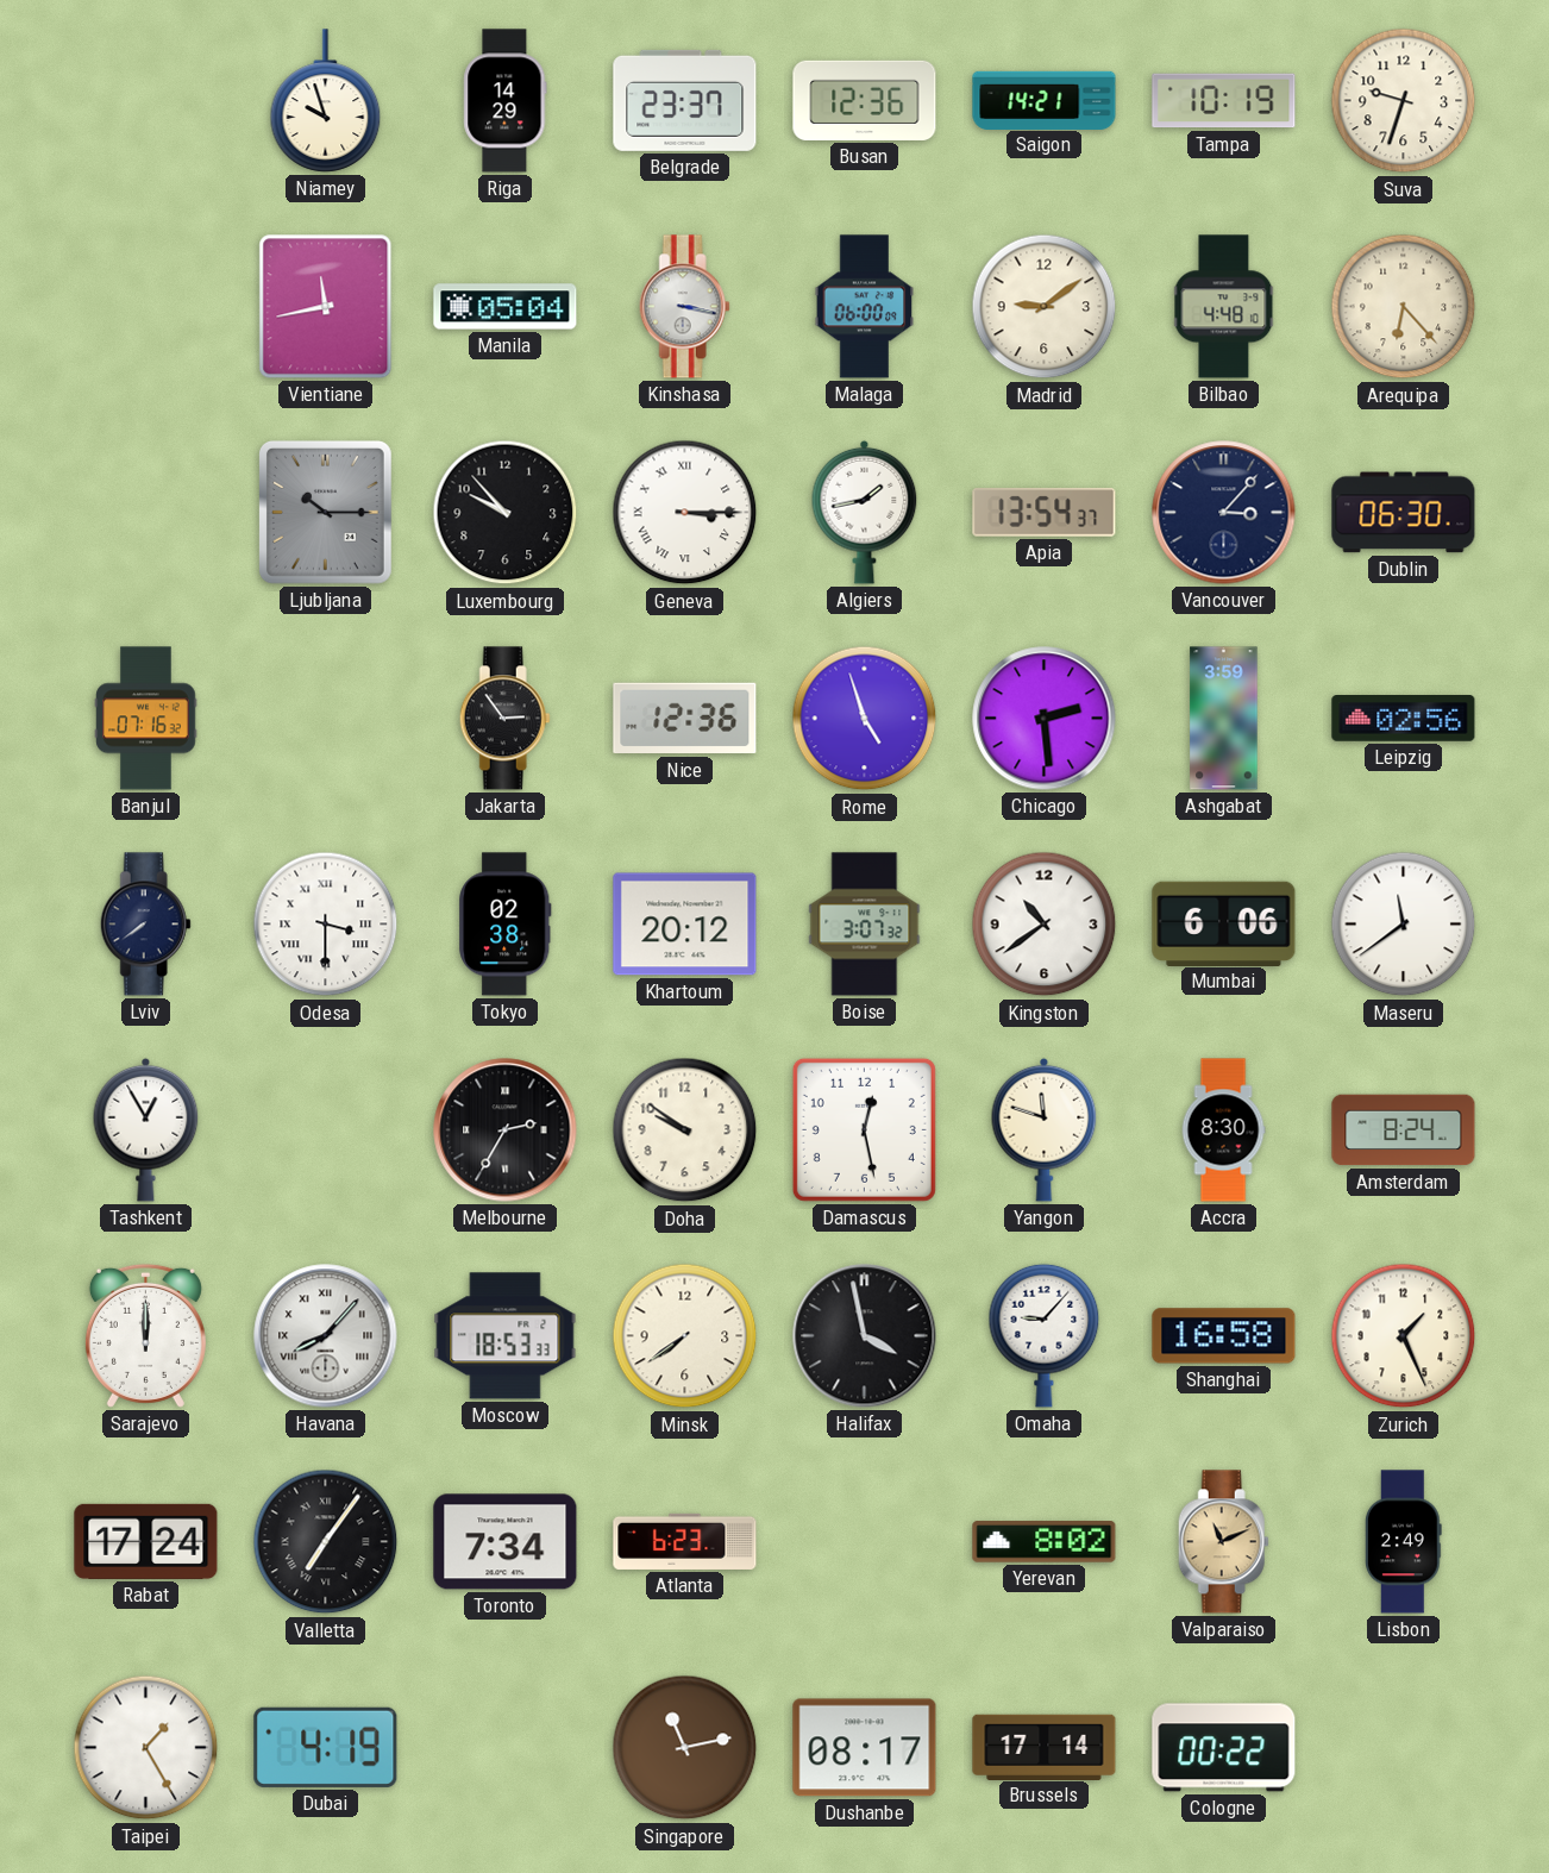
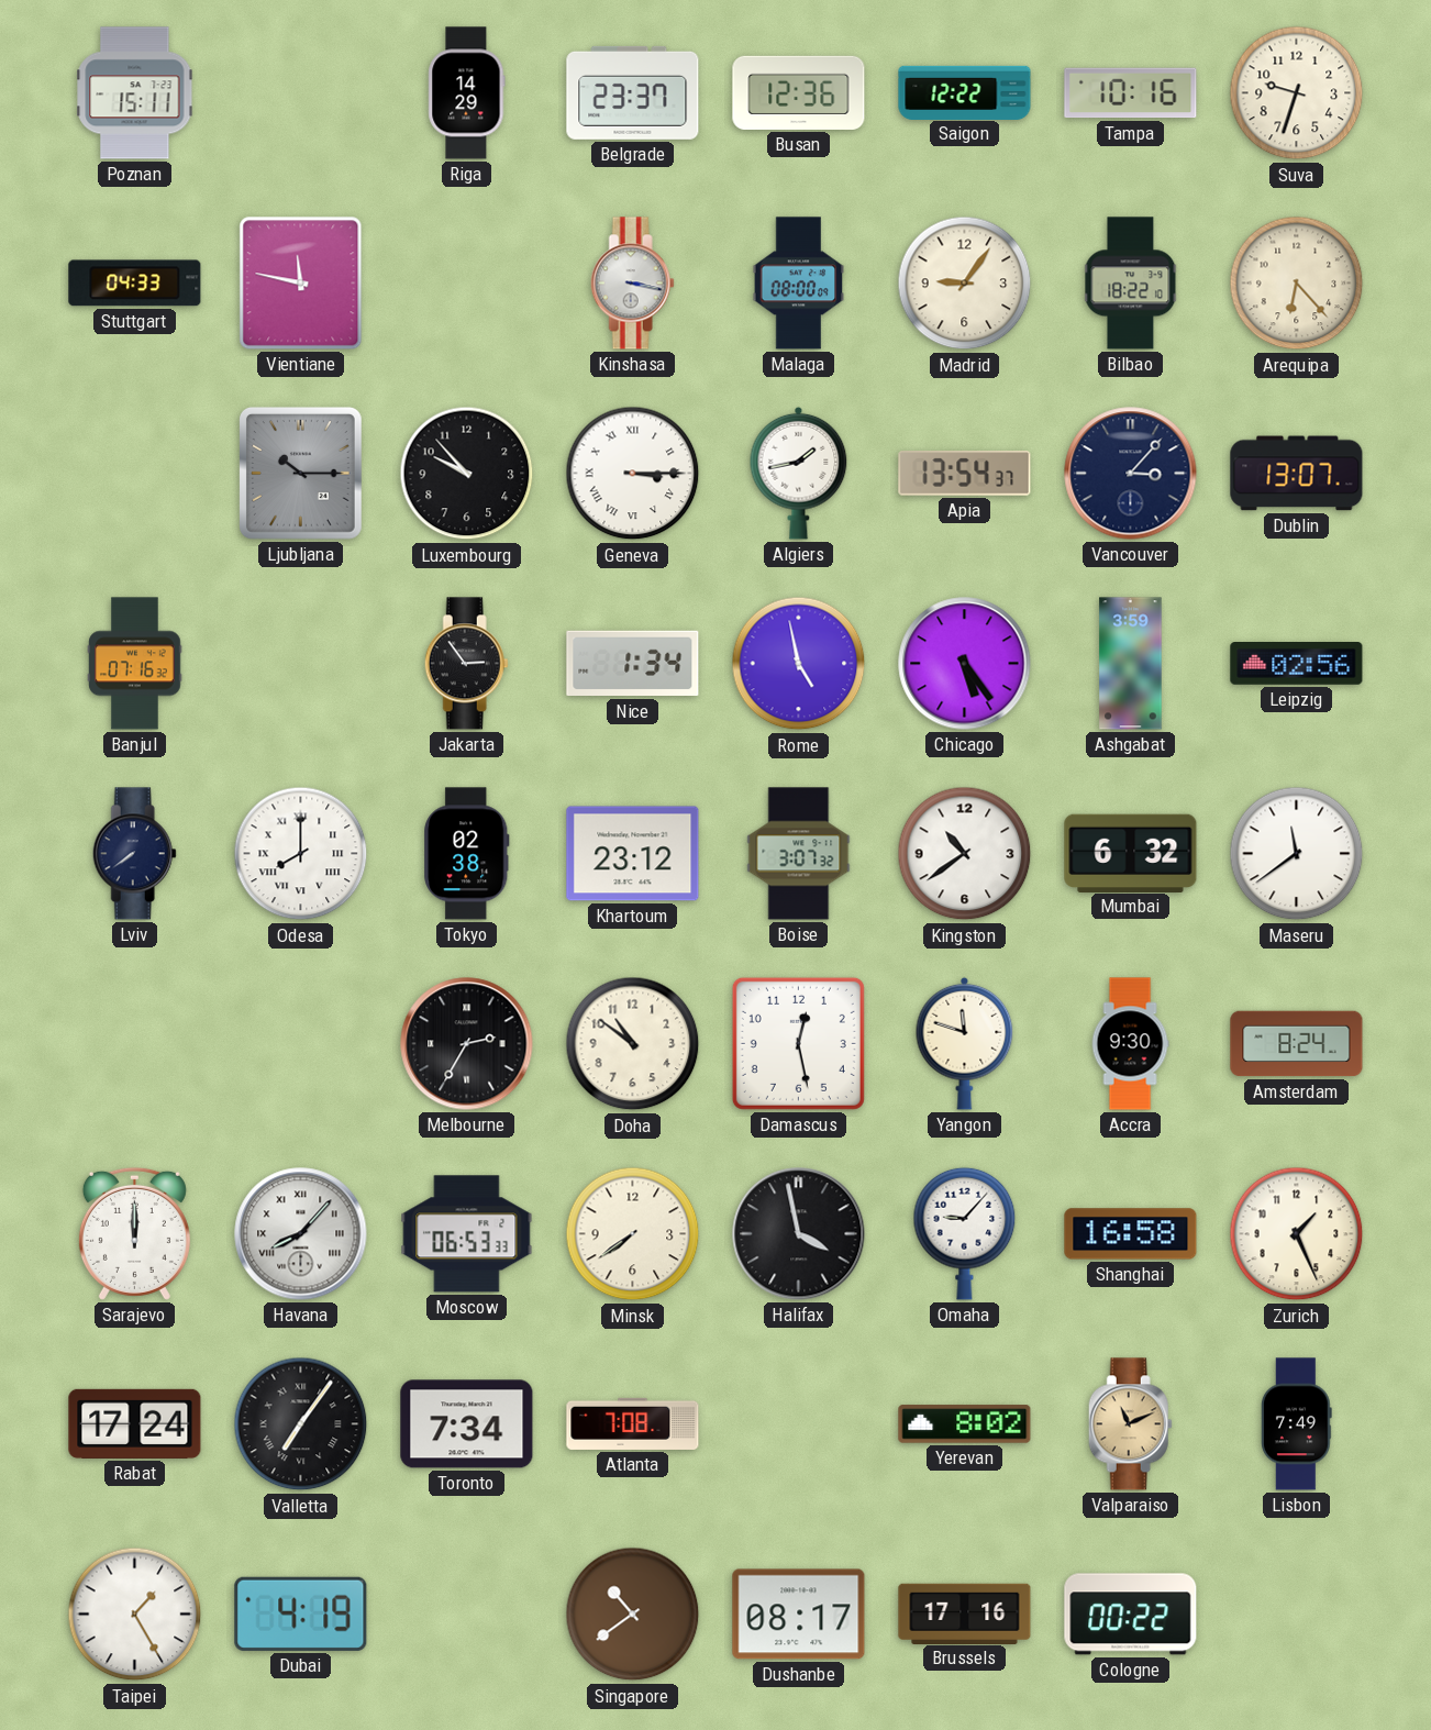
Poznan: none -> 15:11 (135, 93)
Niamey: 9:57 -> none (326, 101)
Saigon: 14:21 -> 12:22 (965, 92)
Tampa: 10:19 -> 10:16 (1131, 93)
Stuttgart: none -> 04:33 (135, 284)
Vientiane: 11:43 -> 11:47 (301, 284)
Manila: 05:04 -> none (506, 307)
Malaga: 06:00 -> 08:00 (799, 284)
Madrid: 9:09 -> 9:06 (965, 284)
Bilbao: 4:48 -> 18:22 (1131, 284)
Dublin: 06:30 -> 13:07 (1297, 474)
Nice: 12:36 -> 1:34 (633, 664)
Rome: 4:57 -> 4:58 (799, 664)
Chicago: 2:29 -> 5:24 (965, 664)
Odesa: 3:30 -> 8:00 (301, 854)
Khartoum: 20:12 -> 23:12 (633, 854)
Mumbai: 6:06 -> 6:32 (1131, 853)
Tashkent: 12:55 -> none (146, 1129)
Doha: 9:51 -> 10:51 (633, 1044)
Accra: 8:30 -> 9:30 (1130, 1044)
Moscow: 18:53 -> 06:53 (467, 1234)
Atlanta: 6:23 -> 7:08 (633, 1423)
Lisbon: 2:49 -> 7:49 (1296, 1424)
Singapore: 11:13 -> 10:39 (633, 1615)
Brussels: 17:14 -> 17:16 (965, 1613)
